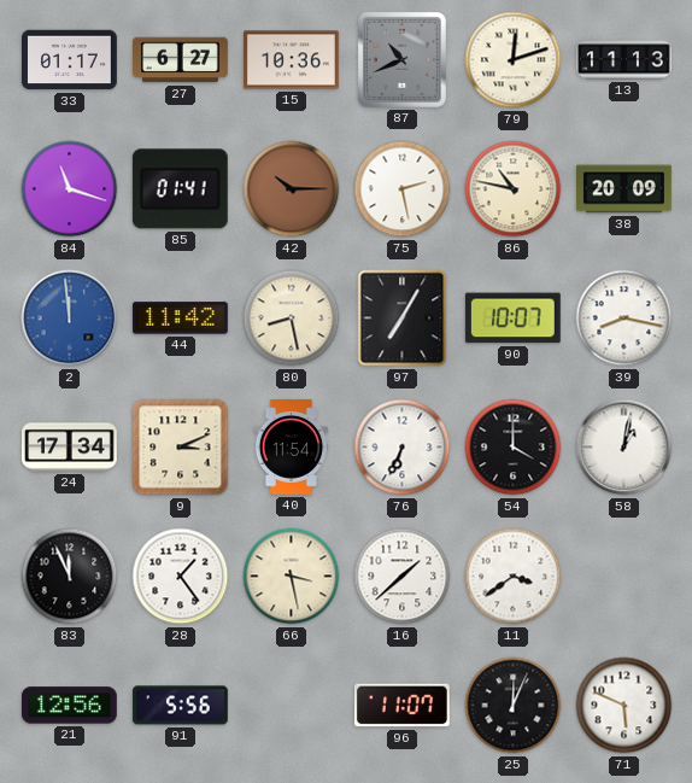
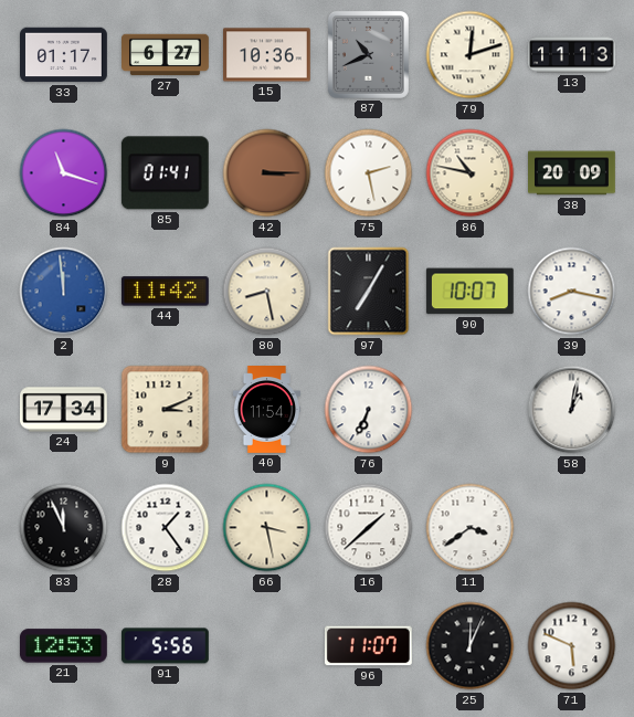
42: 10:15 -> 3:15 (267, 173)
54: 4:00 -> none (514, 448)
21: 12:56 -> 12:53 (63, 646)
